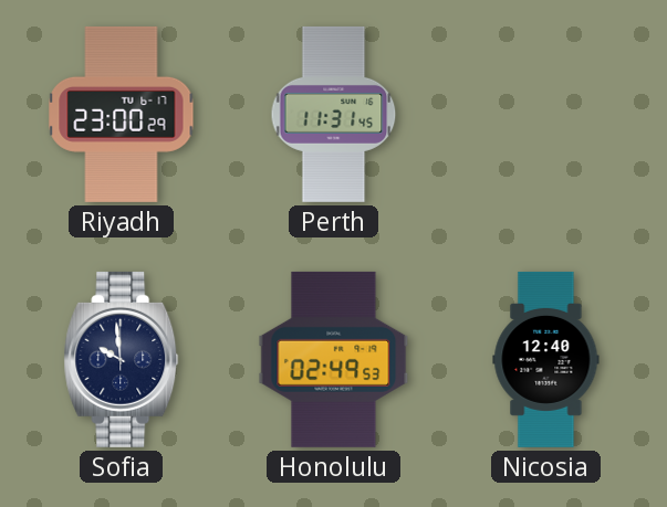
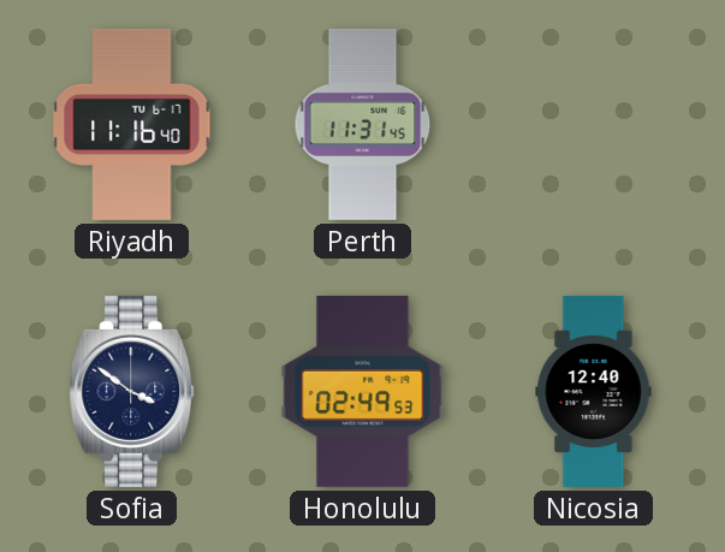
Riyadh: 23:00 -> 11:16 (132, 124)
Sofia: 9:59 -> 3:51 (132, 391)
